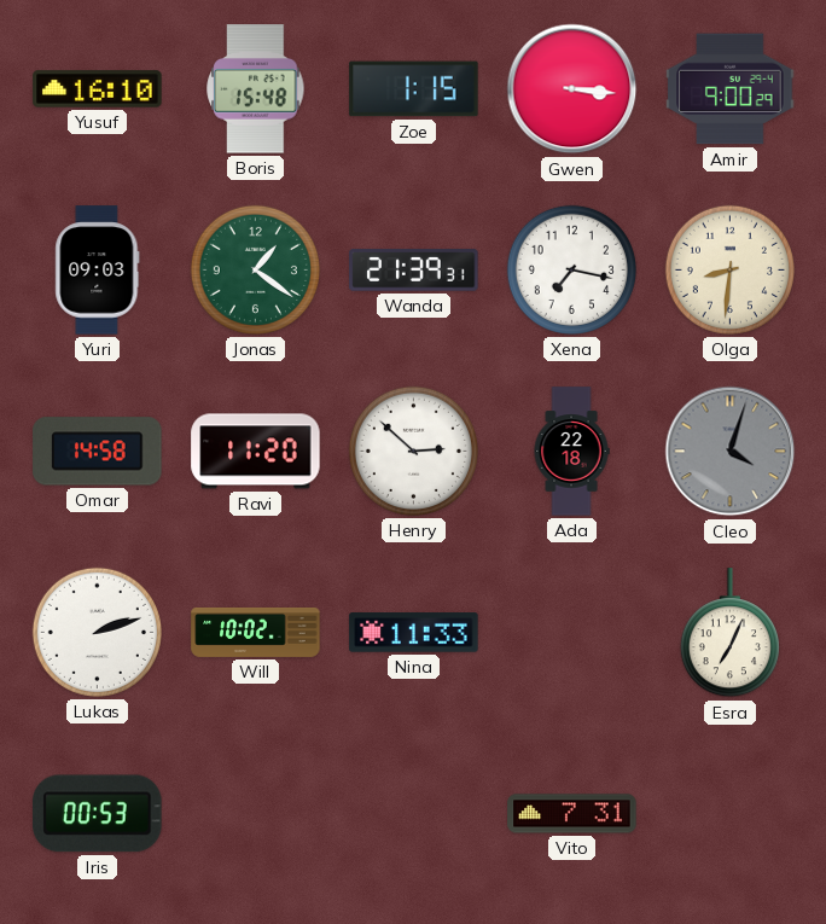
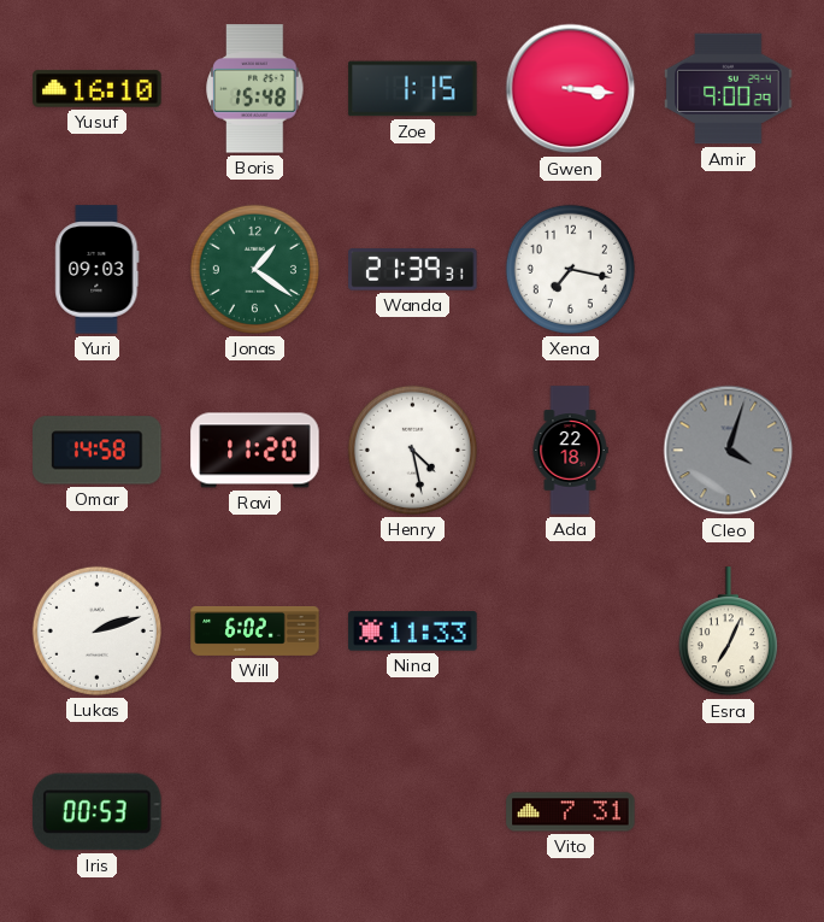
Olga: 8:31 -> none (729, 269)
Henry: 2:52 -> 4:28 (412, 450)
Will: 10:02 -> 6:02 (255, 630)
